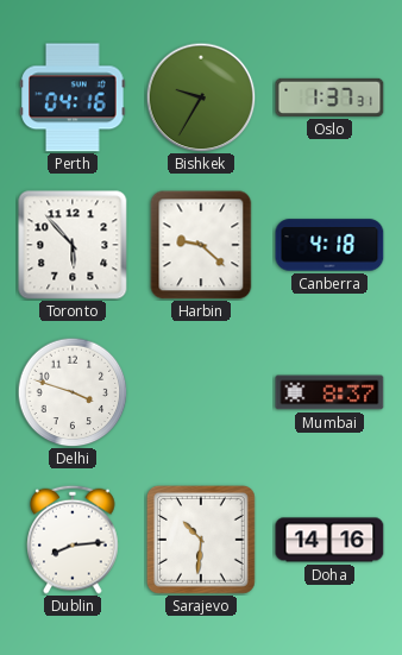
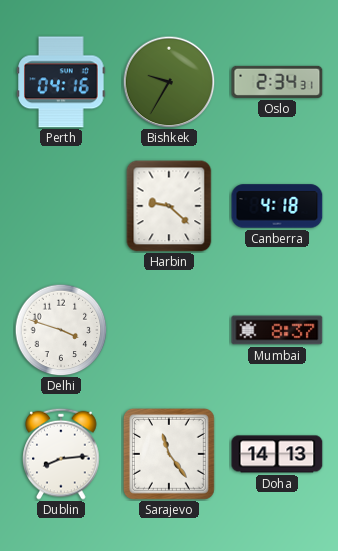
Oslo: 1:37 -> 2:34 (277, 82)
Toronto: 5:53 -> none (73, 245)
Sarajevo: 10:31 -> 11:24 (169, 454)
Doha: 14:16 -> 14:13 (277, 454)
